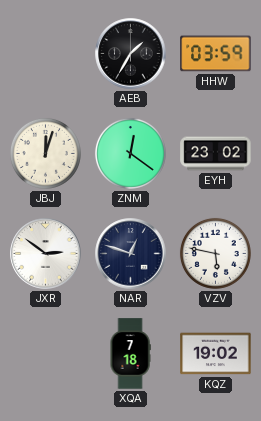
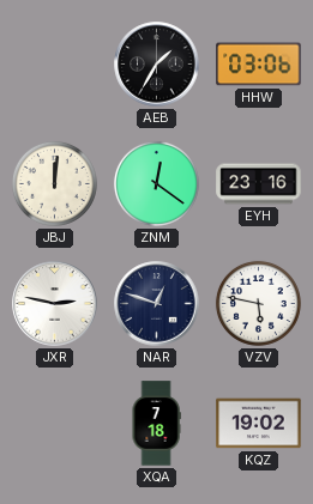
HHW: 03:59 -> 03:06 (259, 65)
JBJ: 12:03 -> 12:01 (54, 183)
EYH: 23:02 -> 23:16 (259, 184)
JXR: 2:51 -> 2:47 (55, 304)
